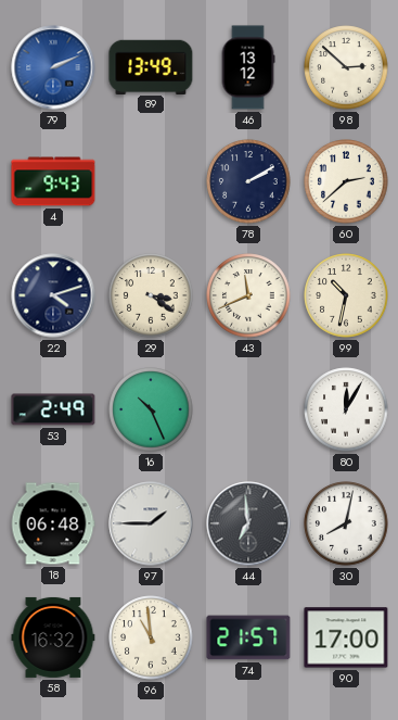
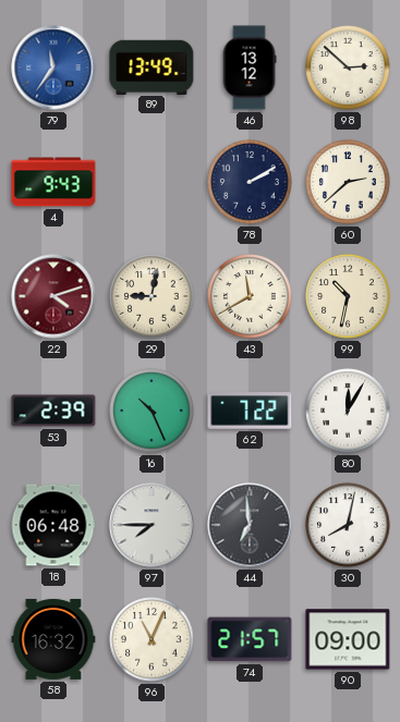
79: 2:11 -> 11:36 (53, 68)
22 dial: navy -> burgundy (53, 296)
29: 3:21 -> 9:02 (151, 296)
43: 11:41 -> 11:40 (250, 296)
53: 2:49 -> 2:39 (53, 411)
62: none -> 7:22 (250, 411)
97: 1:45 -> 7:45 (151, 525)
96: 10:59 -> 11:04 (151, 639)
90: 17:00 -> 09:00 (348, 639)
